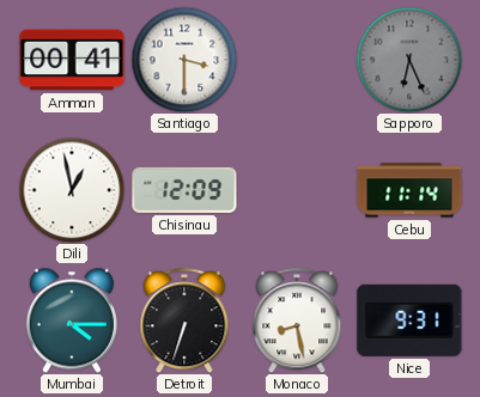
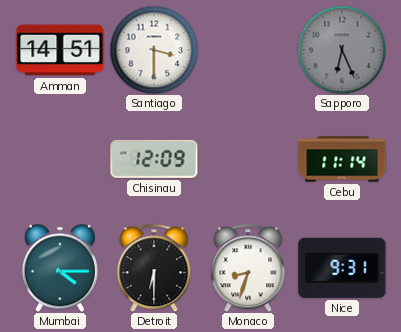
Amman: 00:41 -> 14:51 (60, 50)
Dili: 12:58 -> none (72, 190)
Detroit: 6:33 -> 6:30 (154, 268)
Monaco: 8:28 -> 8:33 (248, 268)
